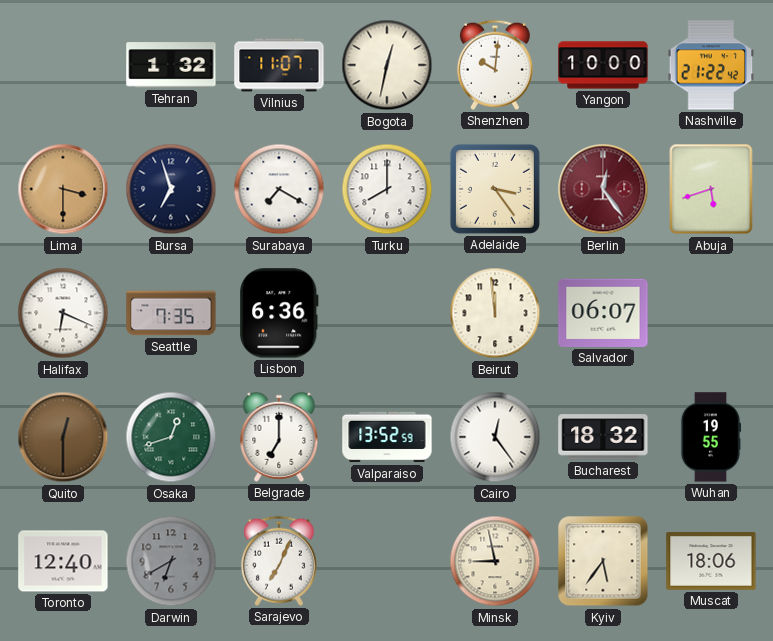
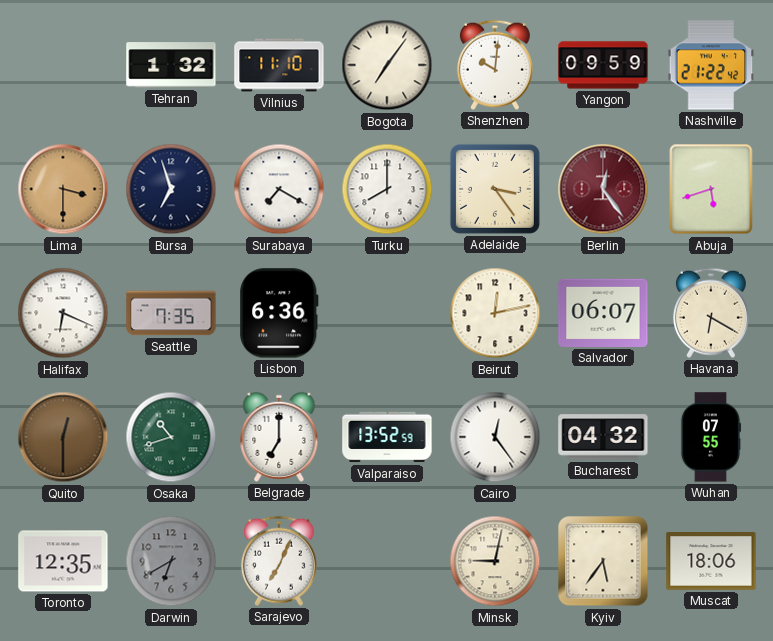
Vilnius: 11:07 -> 11:10 (279, 65)
Bogota: 12:32 -> 7:06 (387, 65)
Yangon: 10:00 -> 09:59 (603, 65)
Beirut: 11:59 -> 12:13 (495, 313)
Havana: none -> 6:20 (711, 313)
Osaka: 12:42 -> 10:42 (171, 437)
Bucharest: 18:32 -> 04:32 (603, 437)
Wuhan: 19:55 -> 07:55 (711, 437)
Toronto: 12:40 -> 12:35 (63, 561)
Minsk: 8:58 -> 9:02 (495, 561)
